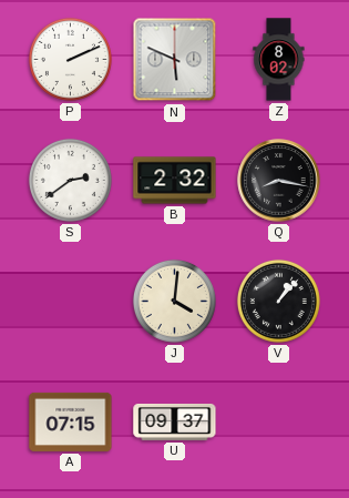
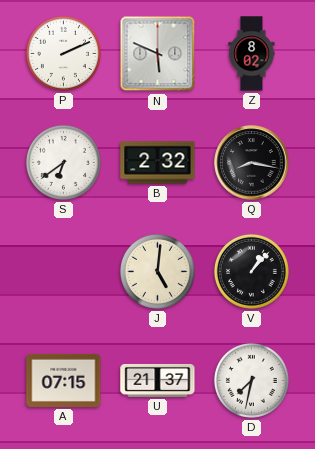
S: 2:39 -> 6:39 (63, 162)
J: 4:01 -> 5:01 (157, 271)
U: 09:37 -> 21:37 (158, 380)
D: none -> 7:32 (251, 380)
